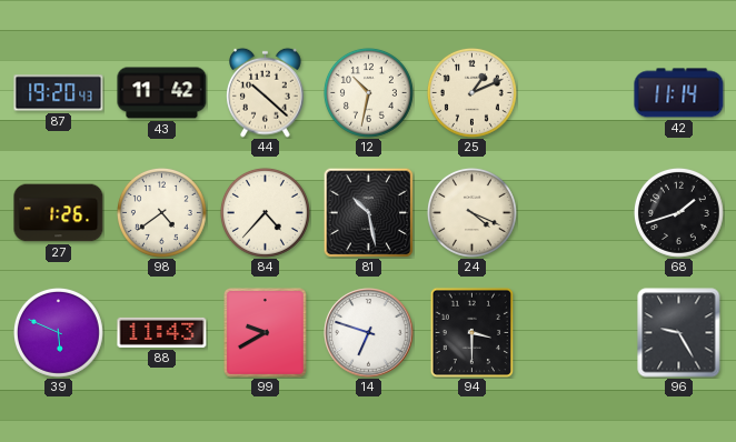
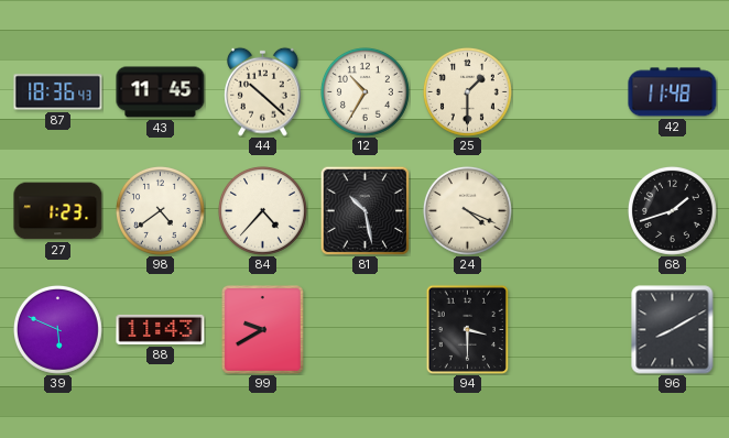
87: 19:20 -> 18:36 (58, 92)
43: 11:42 -> 11:45 (161, 92)
12: 10:32 -> 10:35 (364, 91)
25: 1:11 -> 1:30 (467, 91)
42: 11:14 -> 11:48 (673, 92)
27: 1:26 -> 1:23 (58, 211)
14: 6:48 -> none (369, 333)
96: 9:25 -> 8:10 (673, 330)
